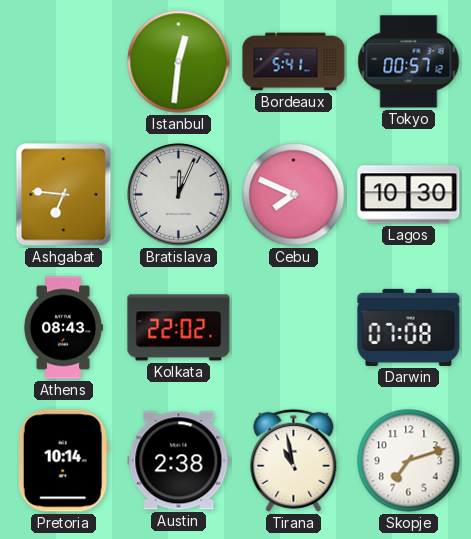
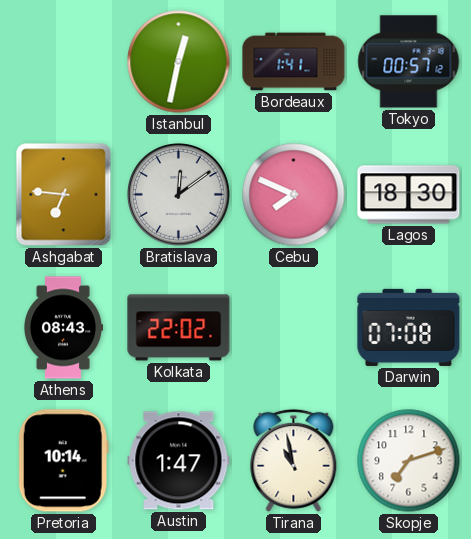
Istanbul: 12:31 -> 12:32 (179, 62)
Bordeaux: 5:41 -> 1:41 (294, 62)
Bratislava: 12:04 -> 12:09 (179, 195)
Lagos: 10:30 -> 18:30 (409, 195)
Austin: 2:38 -> 1:47 (179, 461)
